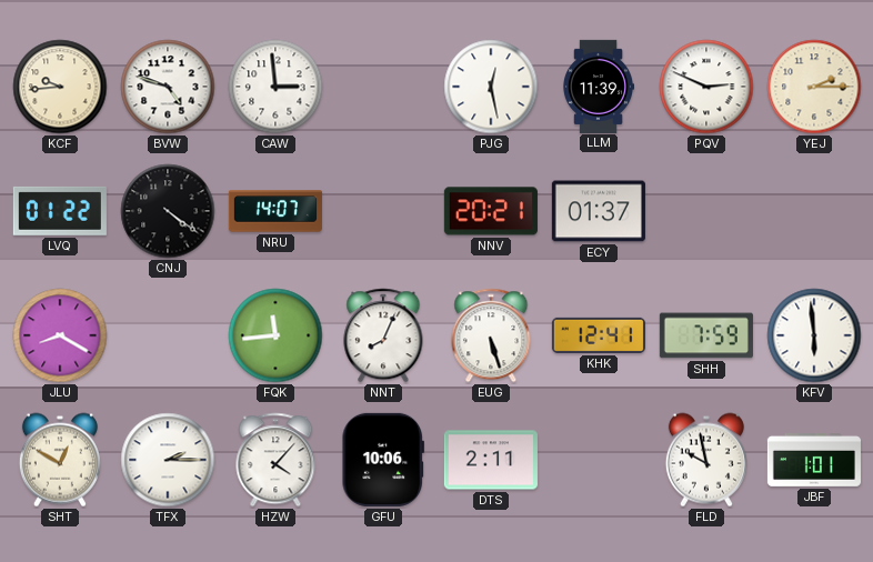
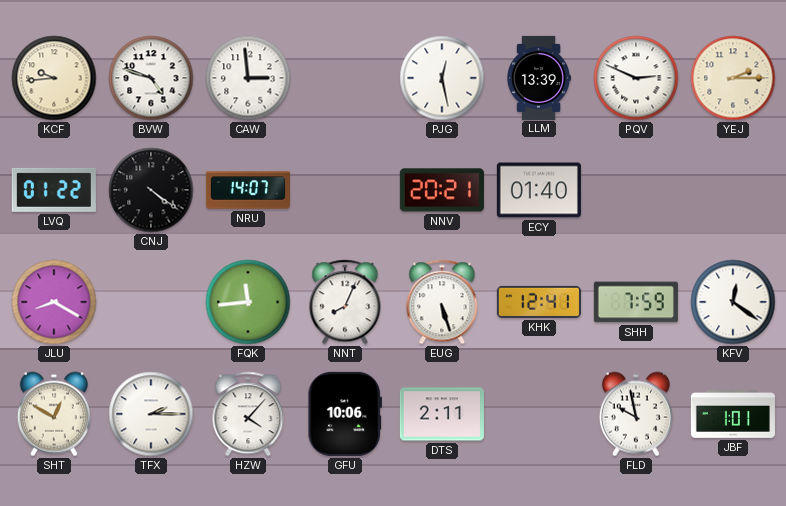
LLM: 11:39 -> 13:39 (539, 78)
ECY: 01:37 -> 01:40 (539, 190)
KFV: 5:59 -> 12:21 (733, 302)
